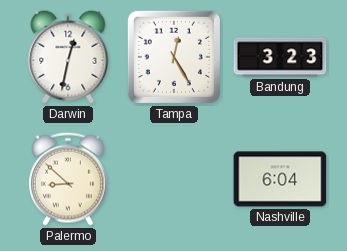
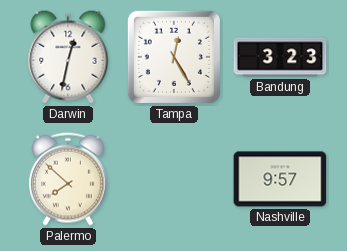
Palermo: 8:52 -> 7:52 (68, 179)
Nashville: 6:04 -> 9:57 (280, 179)
